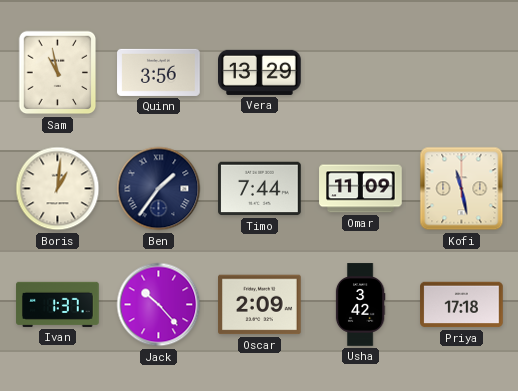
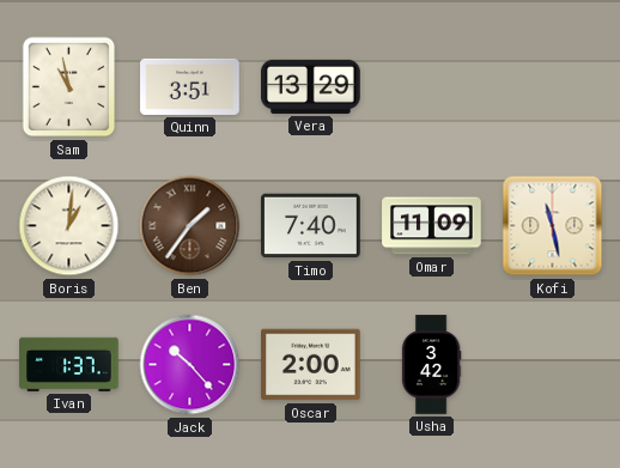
Quinn: 3:56 -> 3:51 (190, 86)
Ben dial: navy -> brown (190, 226)
Timo: 7:44 -> 7:40 (311, 226)
Oscar: 2:09 -> 2:00 (311, 365)
Priya: 17:18 -> none (462, 305)
